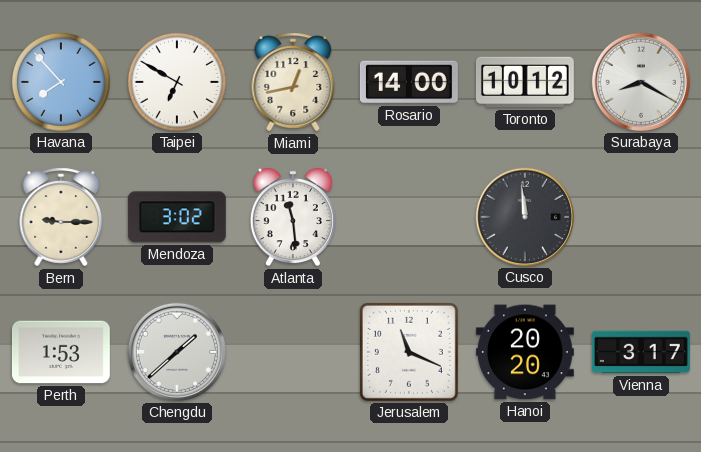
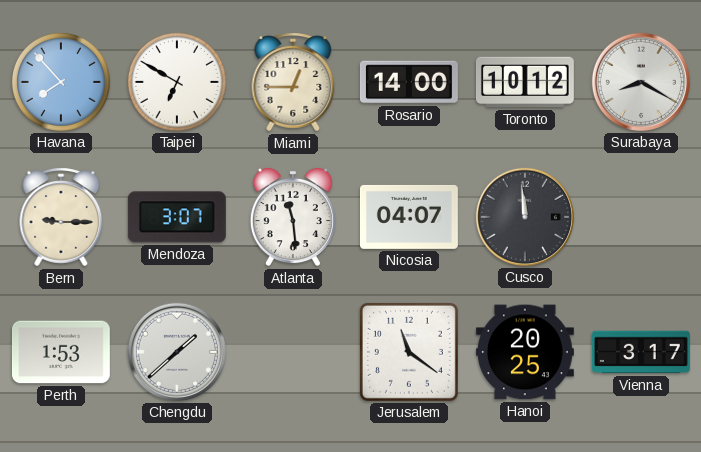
Miami: 12:43 -> 12:45 (293, 82)
Mendoza: 3:02 -> 3:07 (177, 217)
Nicosia: none -> 04:07 (409, 217)
Jerusalem: 11:19 -> 11:21 (409, 352)
Hanoi: 20:20 -> 20:25 (525, 352)
